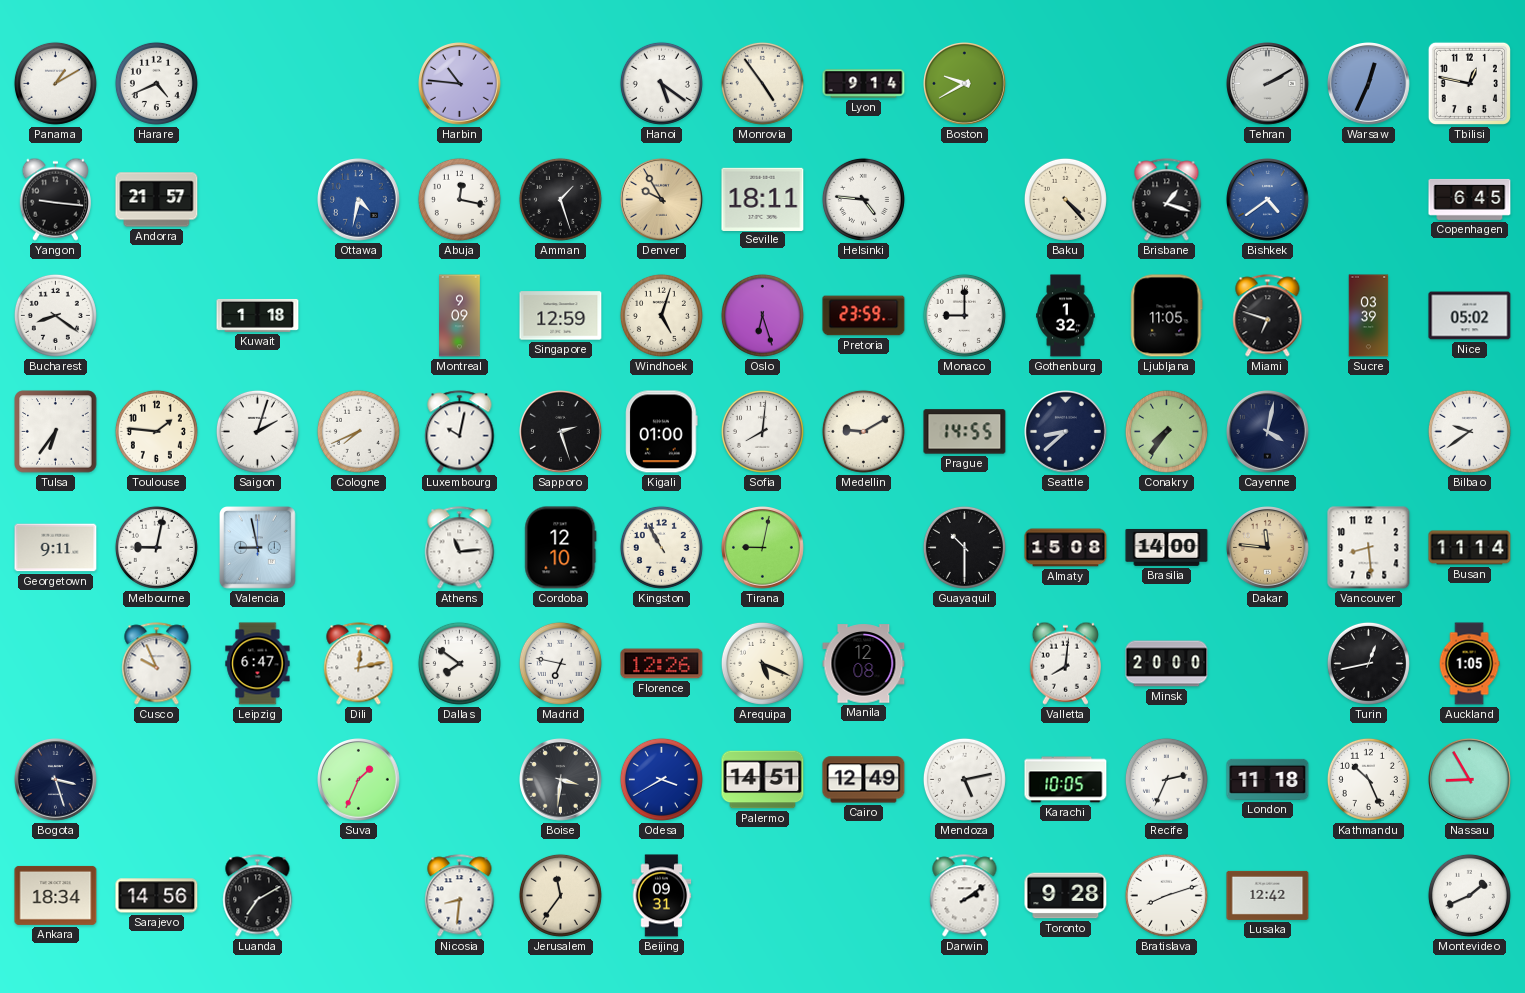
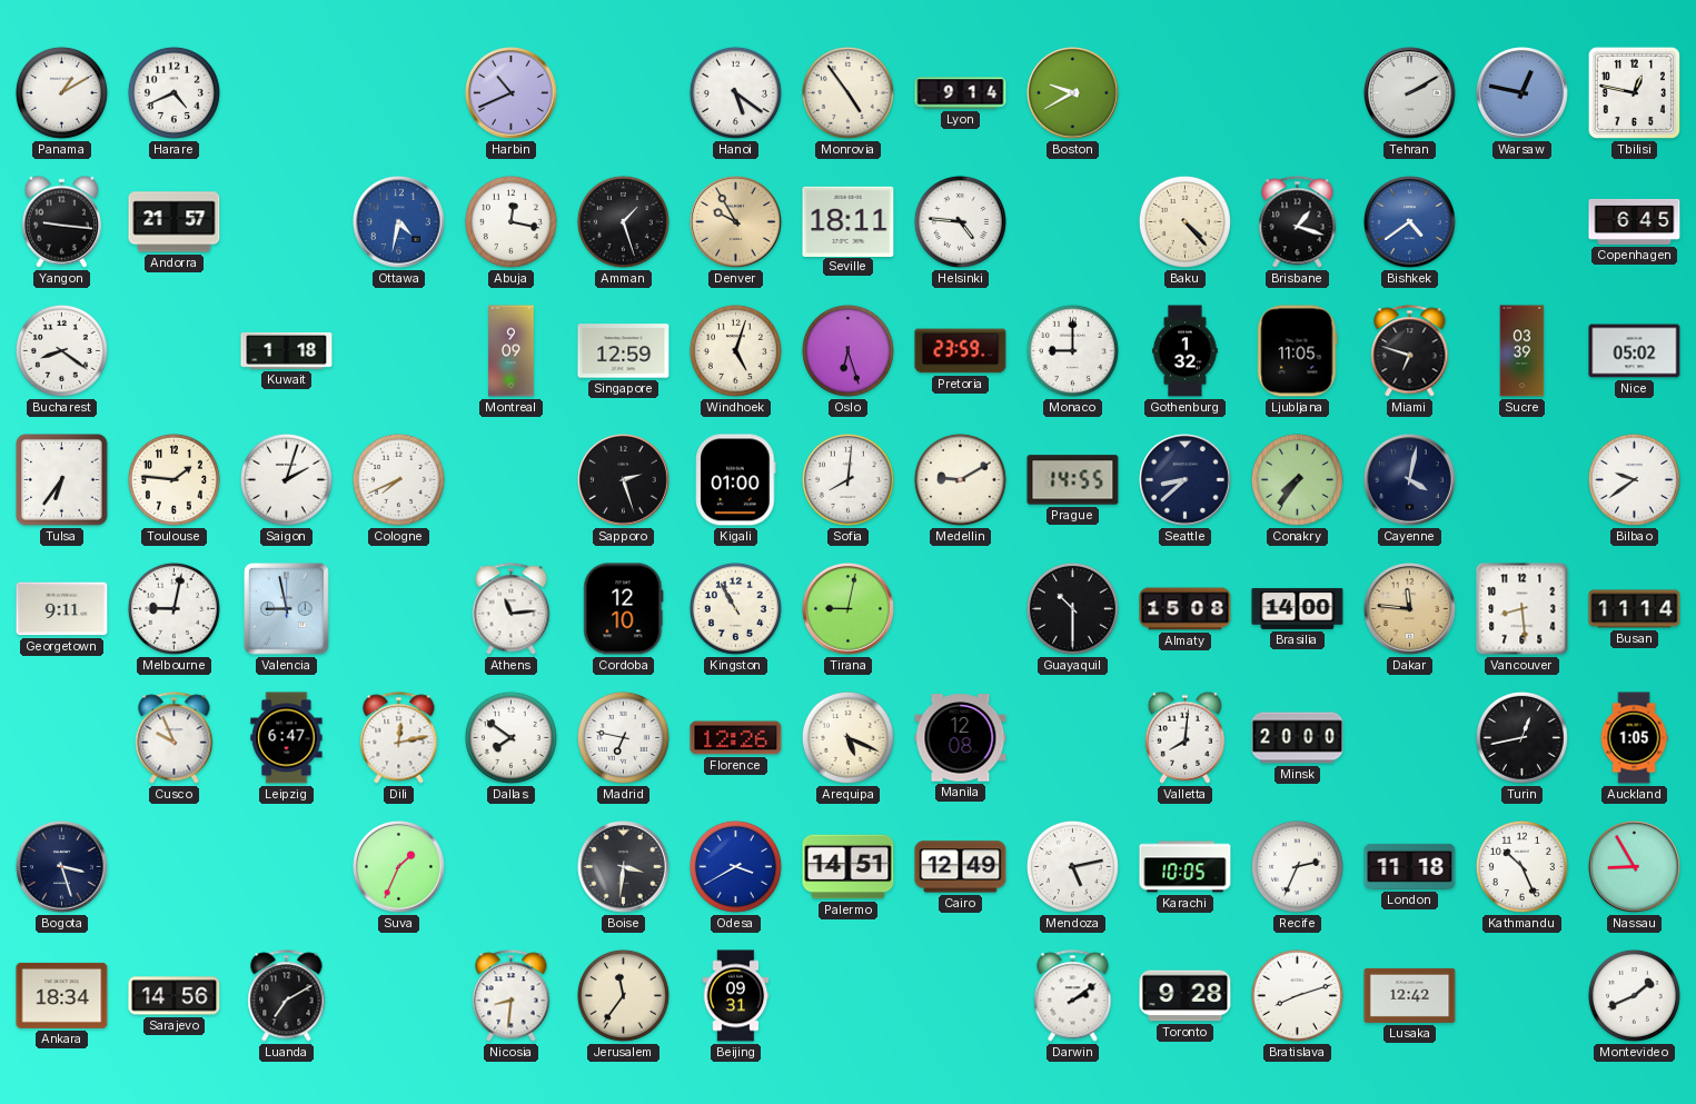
Harbin: 10:46 -> 10:41 (512, 93)
Warsaw: 12:34 -> 12:47 (1523, 93)
Luxembourg: 10:02 -> none (460, 432)
